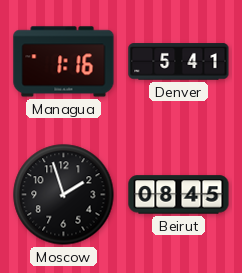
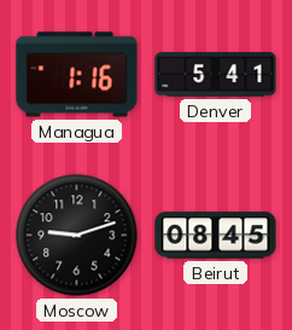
Moscow: 1:57 -> 9:12 (77, 236)
